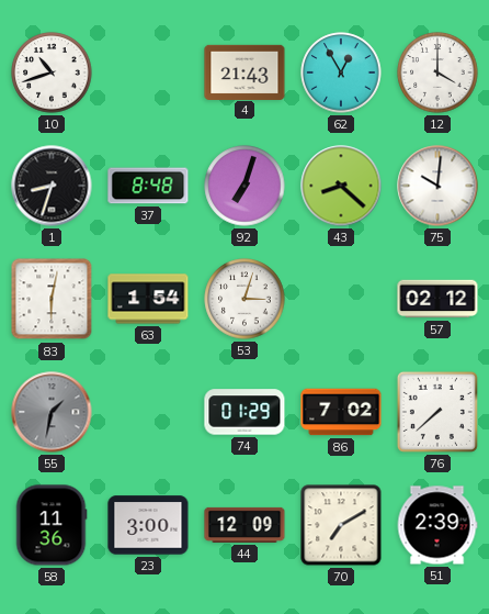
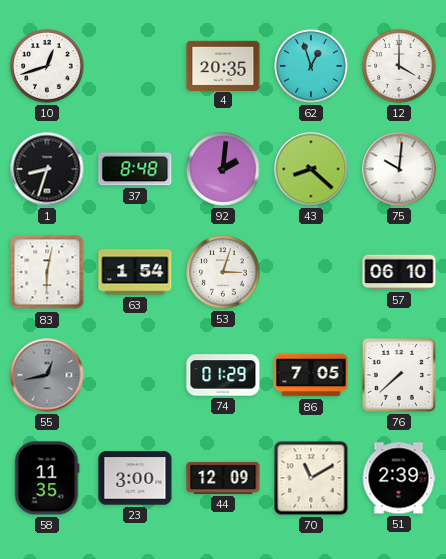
10: 10:42 -> 12:42 (47, 66)
4: 21:43 -> 20:35 (223, 65)
62: 12:55 -> 12:57 (311, 66)
92: 7:03 -> 2:01 (223, 169)
57: 02:12 -> 06:10 (399, 272)
55: 1:32 -> 12:43 (47, 375)
86: 7:02 -> 7:05 (311, 375)
58: 11:36 -> 11:35 (47, 478)
70: 7:10 -> 11:10 (311, 478)
